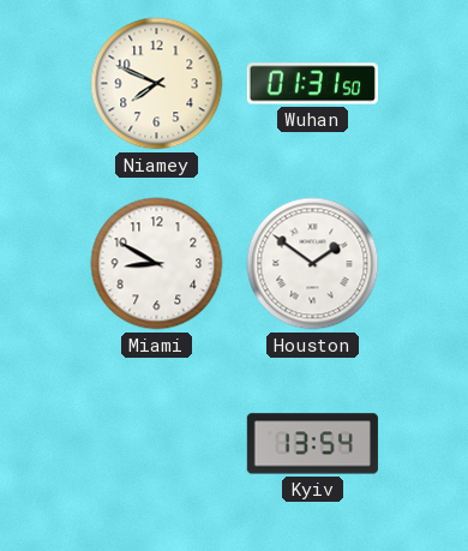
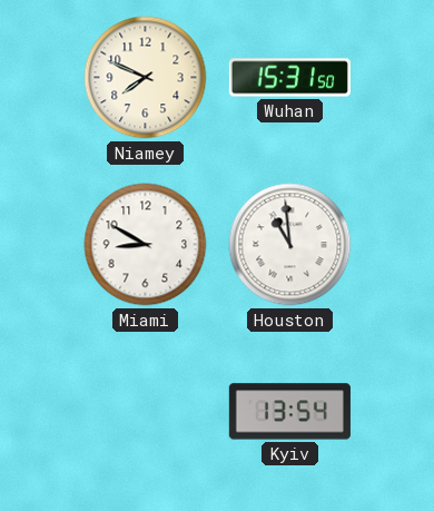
Wuhan: 01:31 -> 15:31 (289, 78)
Houston: 1:51 -> 10:59 (290, 245)
